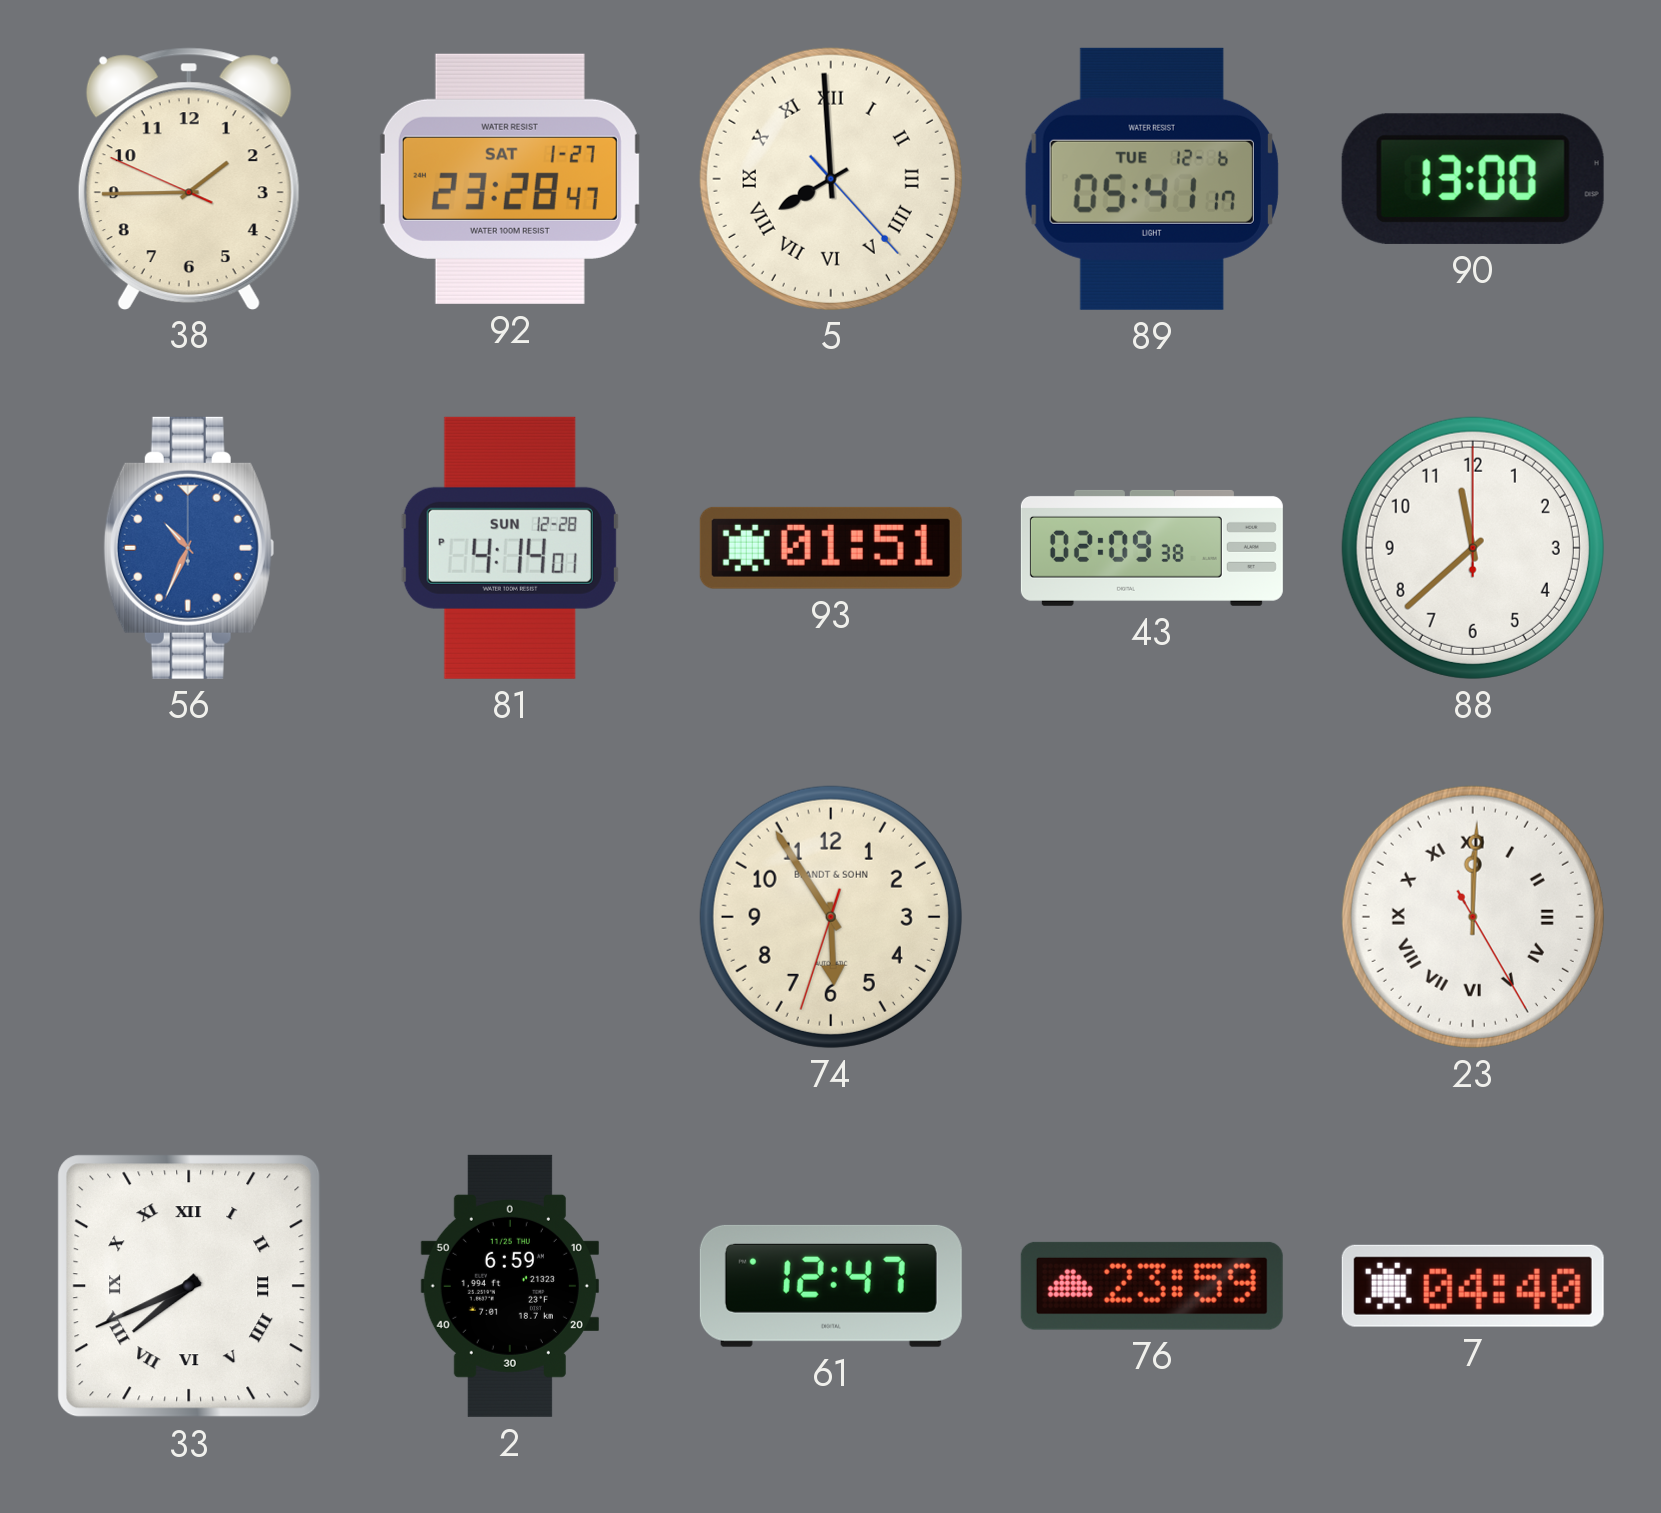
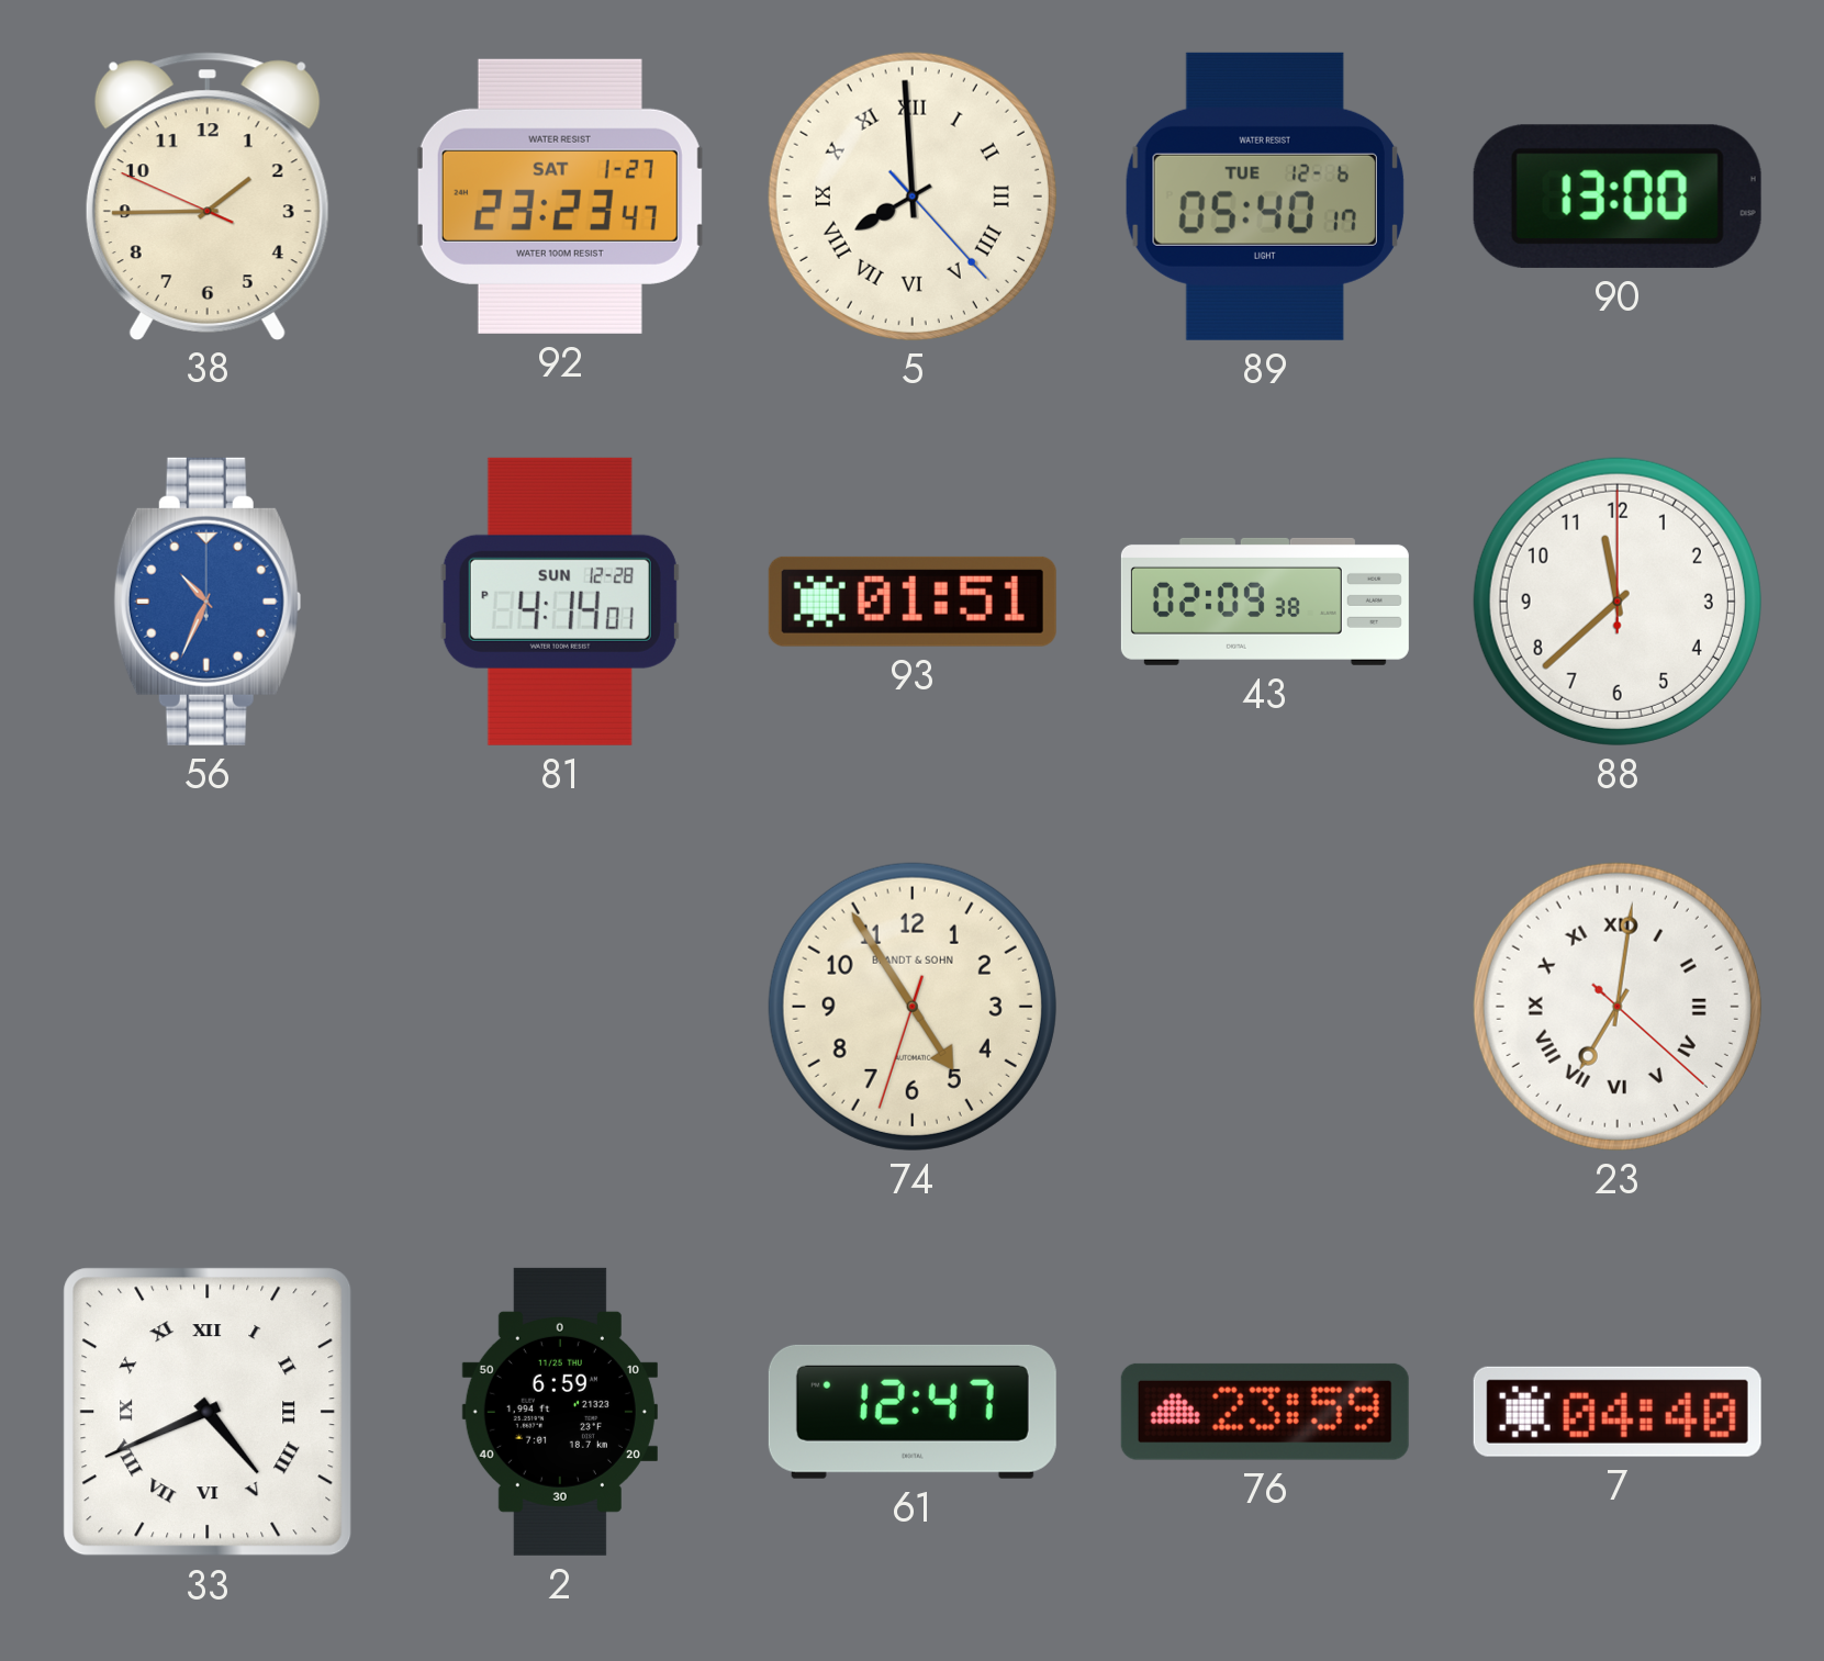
92: 23:28 -> 23:23 (560, 197)
89: 05:41 -> 05:40 (1265, 197)
74: 5:54 -> 4:54 (913, 1007)
23: 12:00 -> 7:01 (1618, 1007)
33: 7:41 -> 4:41 (208, 1412)
